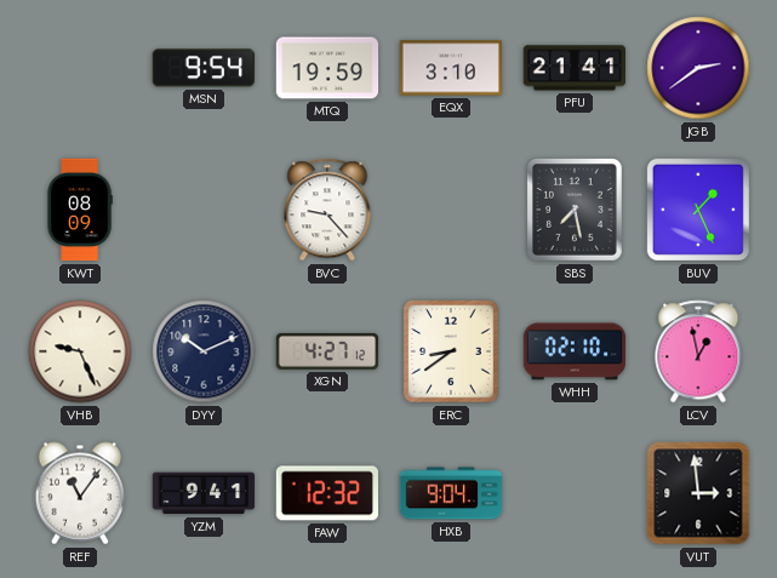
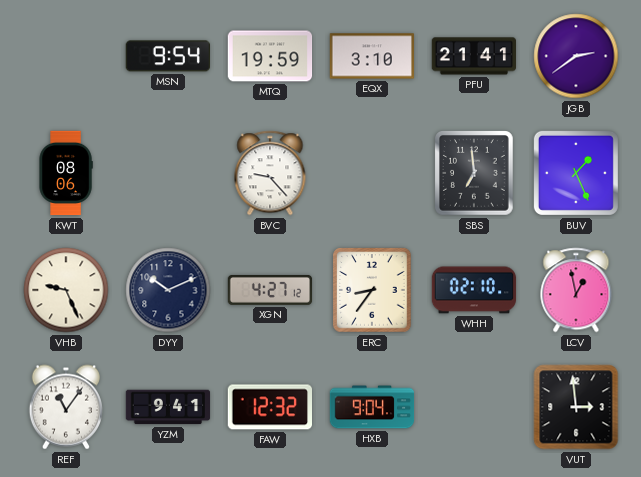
KWT: 08:09 -> 08:06 (66, 173)
SBS: 7:28 -> 6:59 (475, 173)
ERC: 8:39 -> 8:36 (372, 290)
